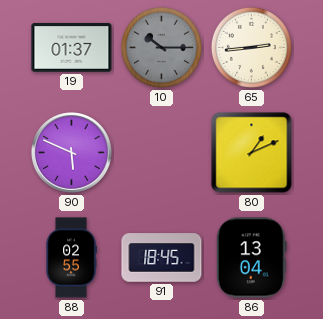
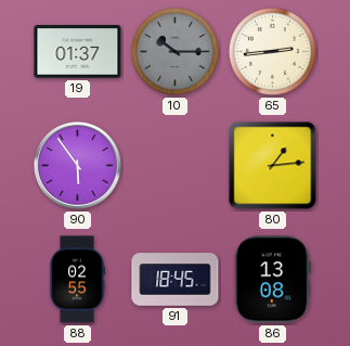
90: 5:49 -> 5:54 (78, 166)
80: 1:11 -> 1:14 (273, 166)
86: 13:04 -> 13:08 (272, 280)
